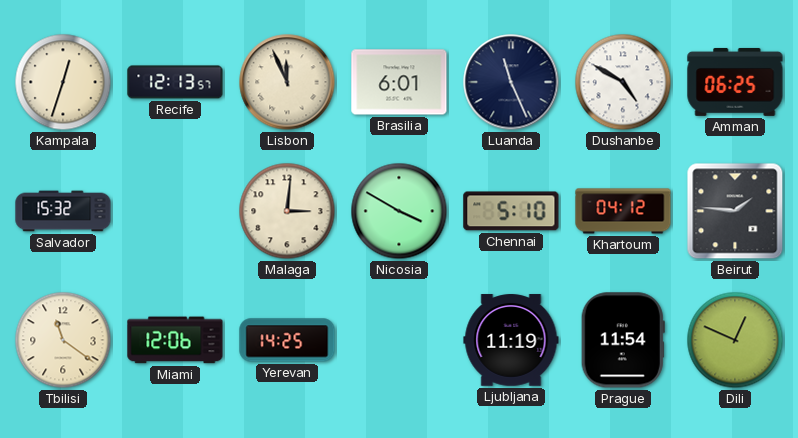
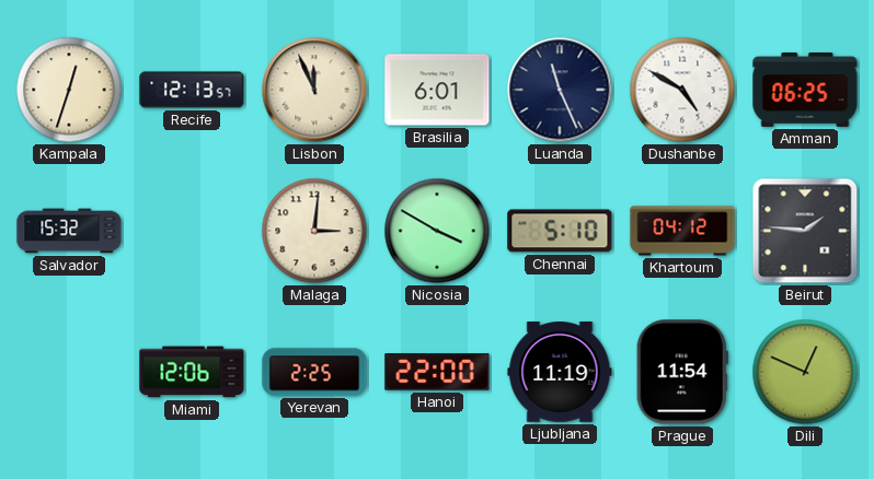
Tbilisi: 11:21 -> none (63, 340)
Yerevan: 14:25 -> 2:25 (314, 372)
Hanoi: none -> 22:00 (437, 372)
